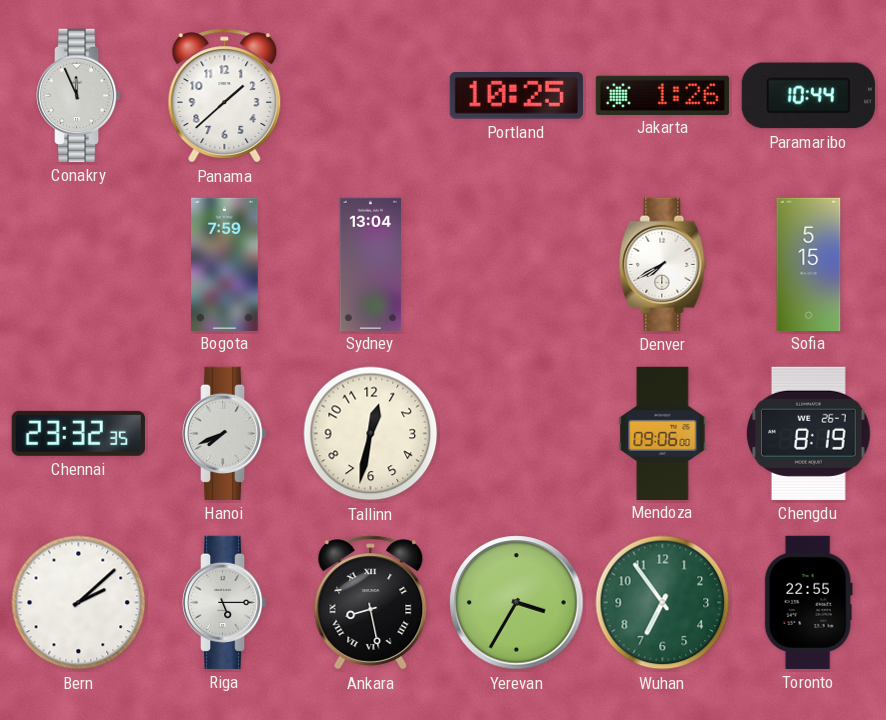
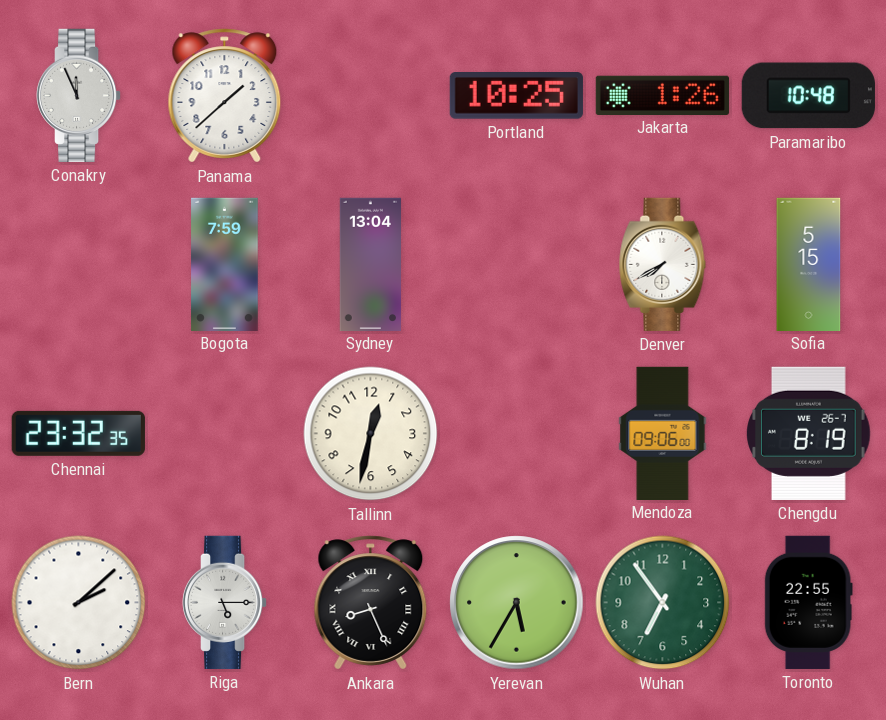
Paramaribo: 10:44 -> 10:48 (808, 96)
Hanoi: 7:41 -> none (225, 433)
Ankara: 8:28 -> 8:26 (371, 603)
Yerevan: 3:35 -> 5:35 (517, 603)
